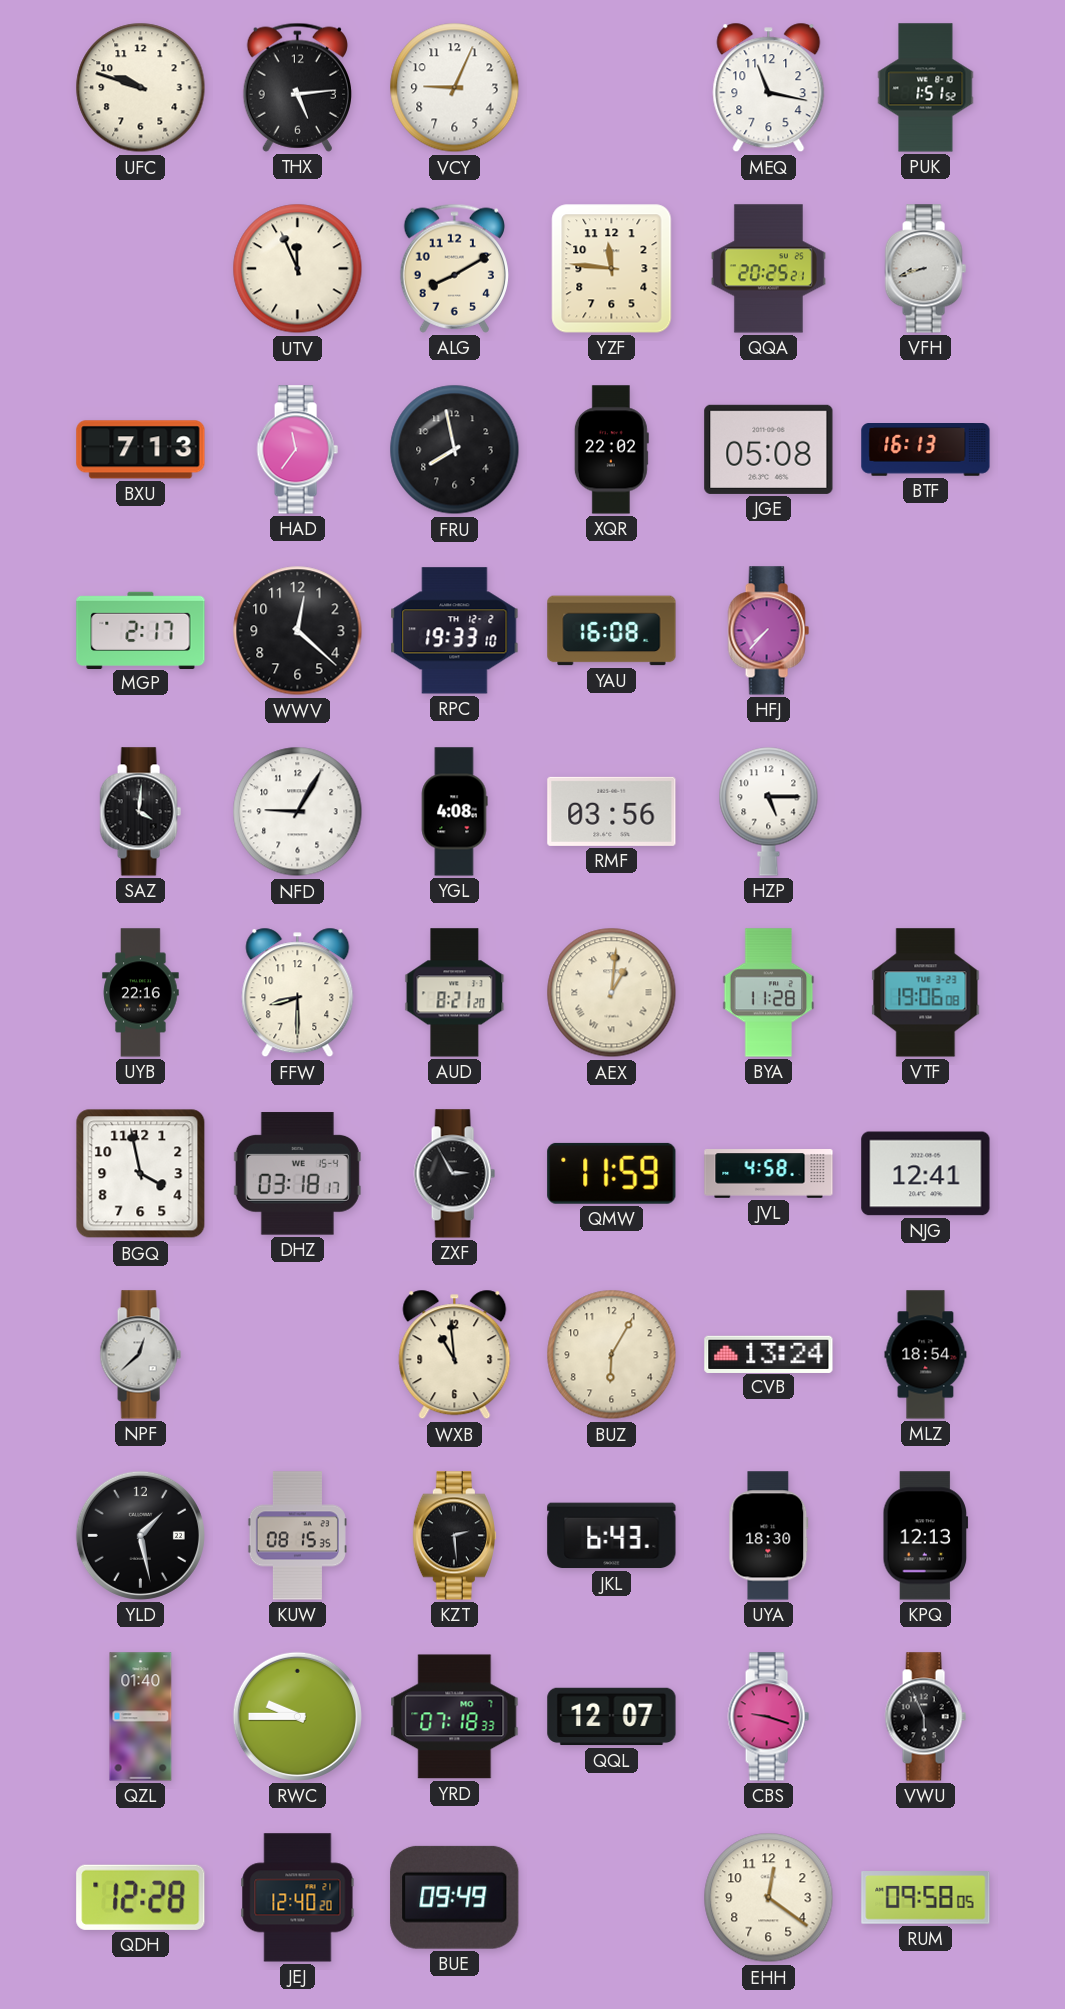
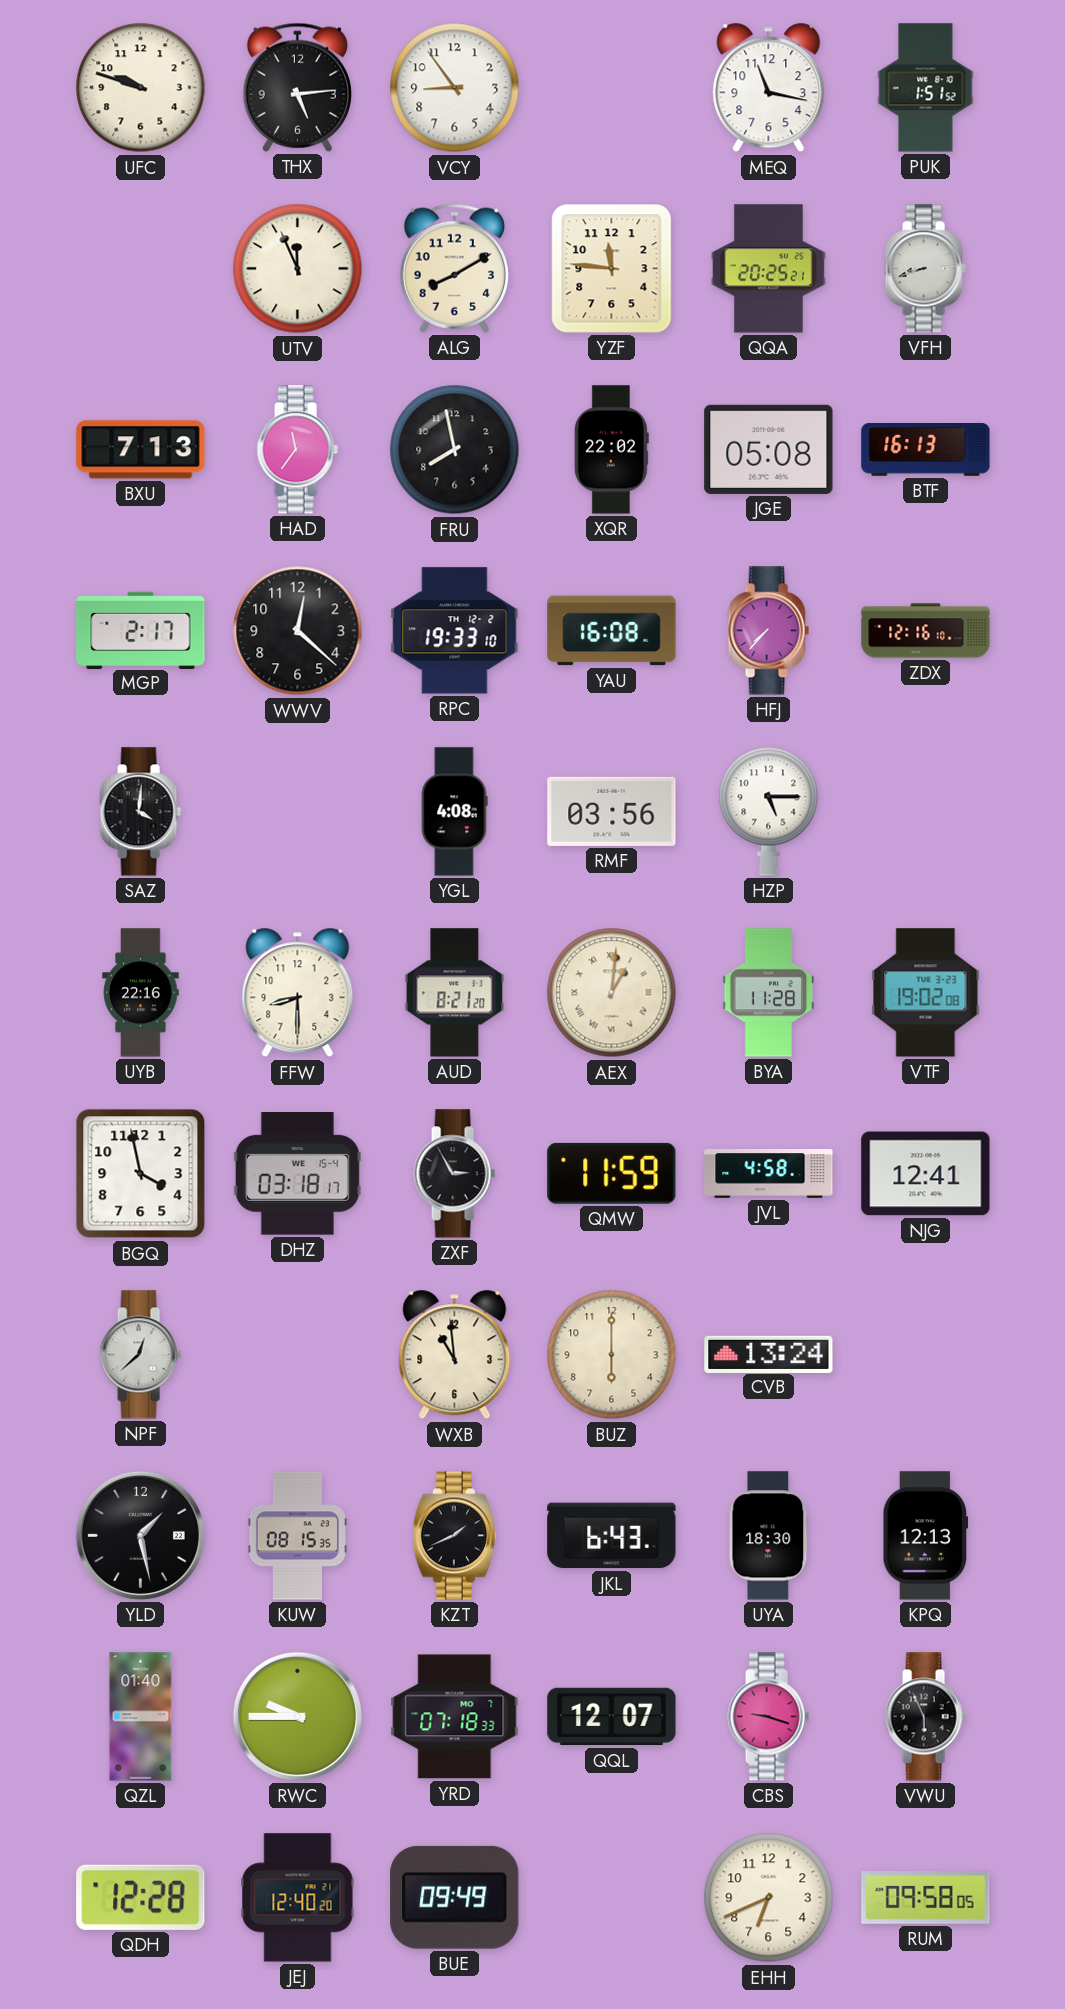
VCY: 9:04 -> 8:54 (455, 88)
ZDX: none -> 12:16 (926, 631)
NFD: 9:05 -> none (298, 812)
VTF: 19:06 -> 19:02 (926, 993)
BUZ: 6:05 -> 6:00 (612, 1355)
MLZ: 18:54 -> none (926, 1355)
KZT: 2:29 -> 1:41 (454, 1536)
EHH: 12:21 -> 6:41 (769, 1898)
